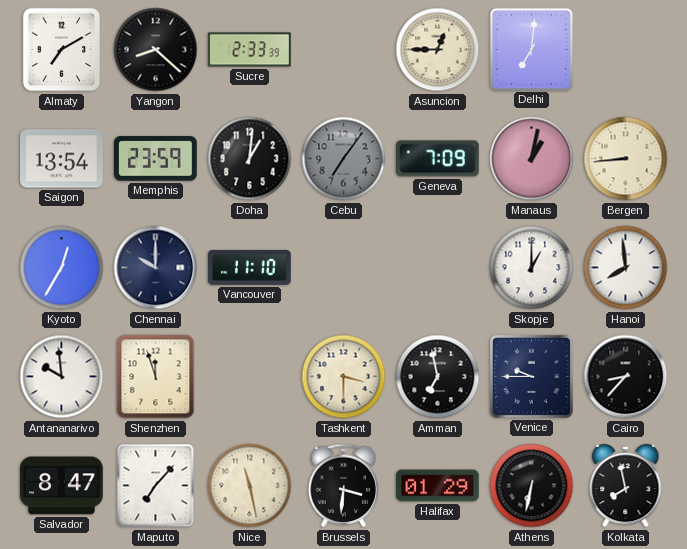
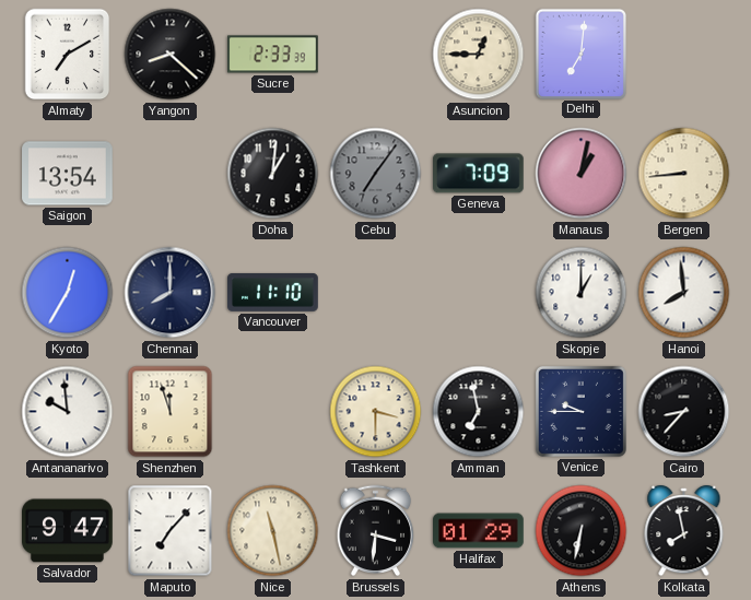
Memphis: 23:59 -> none (156, 159)
Chennai: 10:00 -> 8:00 (171, 293)
Salvador: 8:47 -> 9:47 (68, 531)
